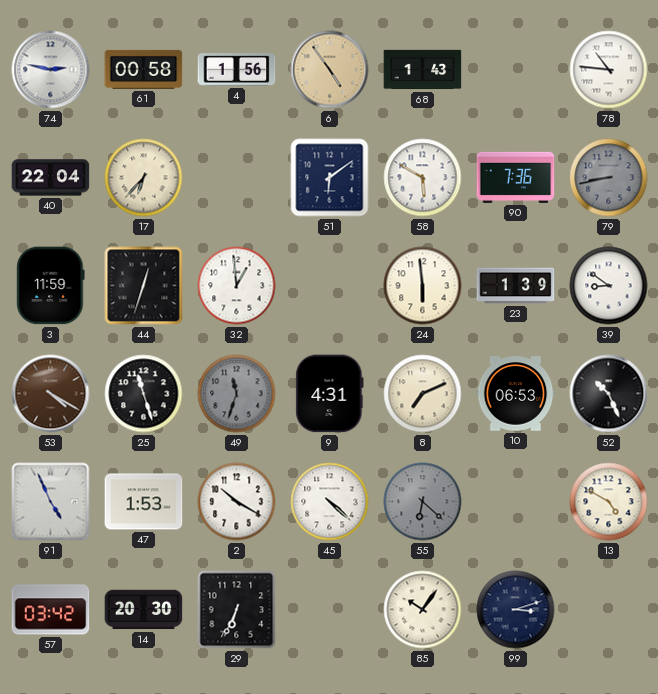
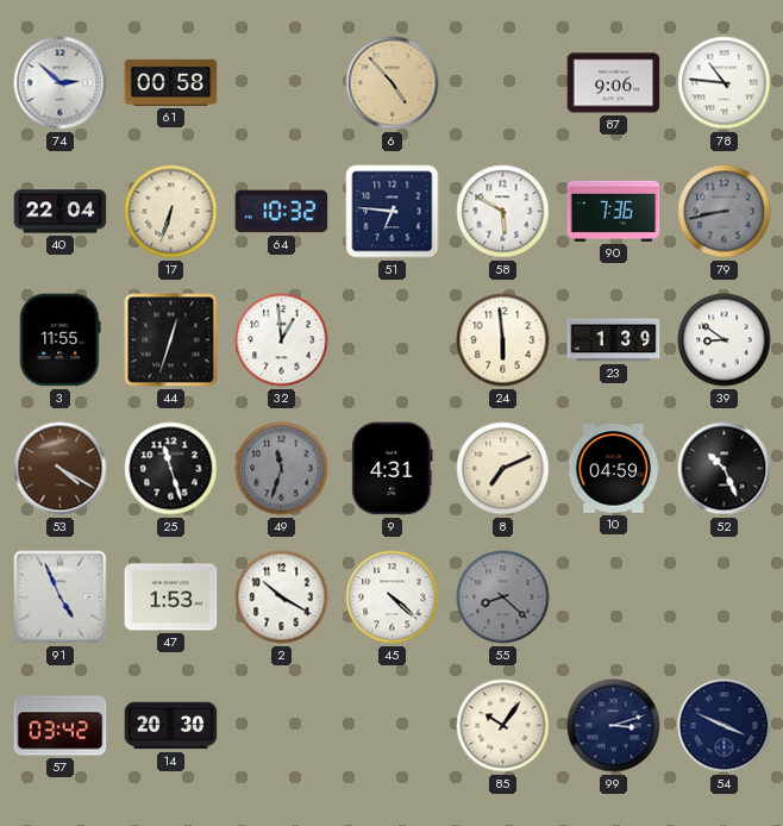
74: 2:47 -> 2:52 (61, 83)
4: 1:56 -> none (237, 70)
6: 4:54 -> 4:53 (393, 83)
68: 1:43 -> none (423, 70)
87: none -> 9:06 (614, 83)
17: 6:37 -> 6:33 (171, 212)
64: none -> 10:32 (282, 212)
51: 6:09 -> 6:46 (393, 212)
3: 11:59 -> 11:55 (61, 340)
10: 06:53 -> 04:59 (614, 469)
55: 6:22 -> 8:22 (503, 597)
13: 4:50 -> none (609, 502)
29: 6:34 -> none (237, 610)
54: none -> 3:49 (725, 726)
